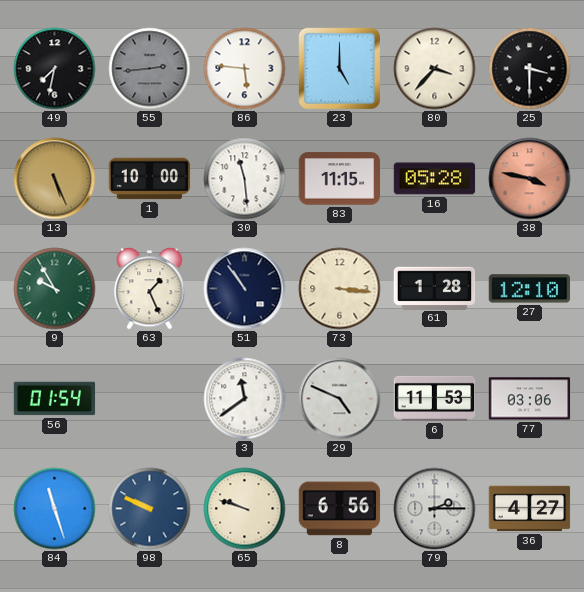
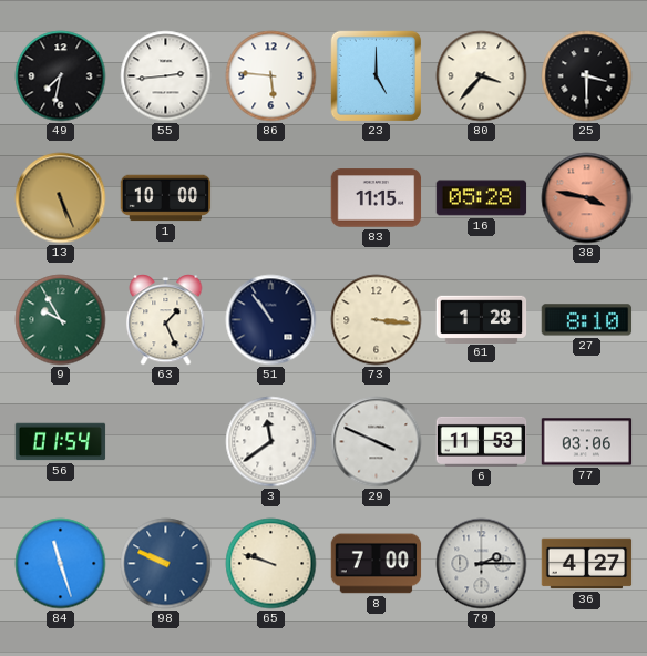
55 dial: grey -> white (166, 76)
30: 11:29 -> none (245, 179)
27: 12:10 -> 8:10 (587, 320)
29: 4:49 -> 3:49 (377, 442)
8: 6:56 -> 7:00 (377, 564)
